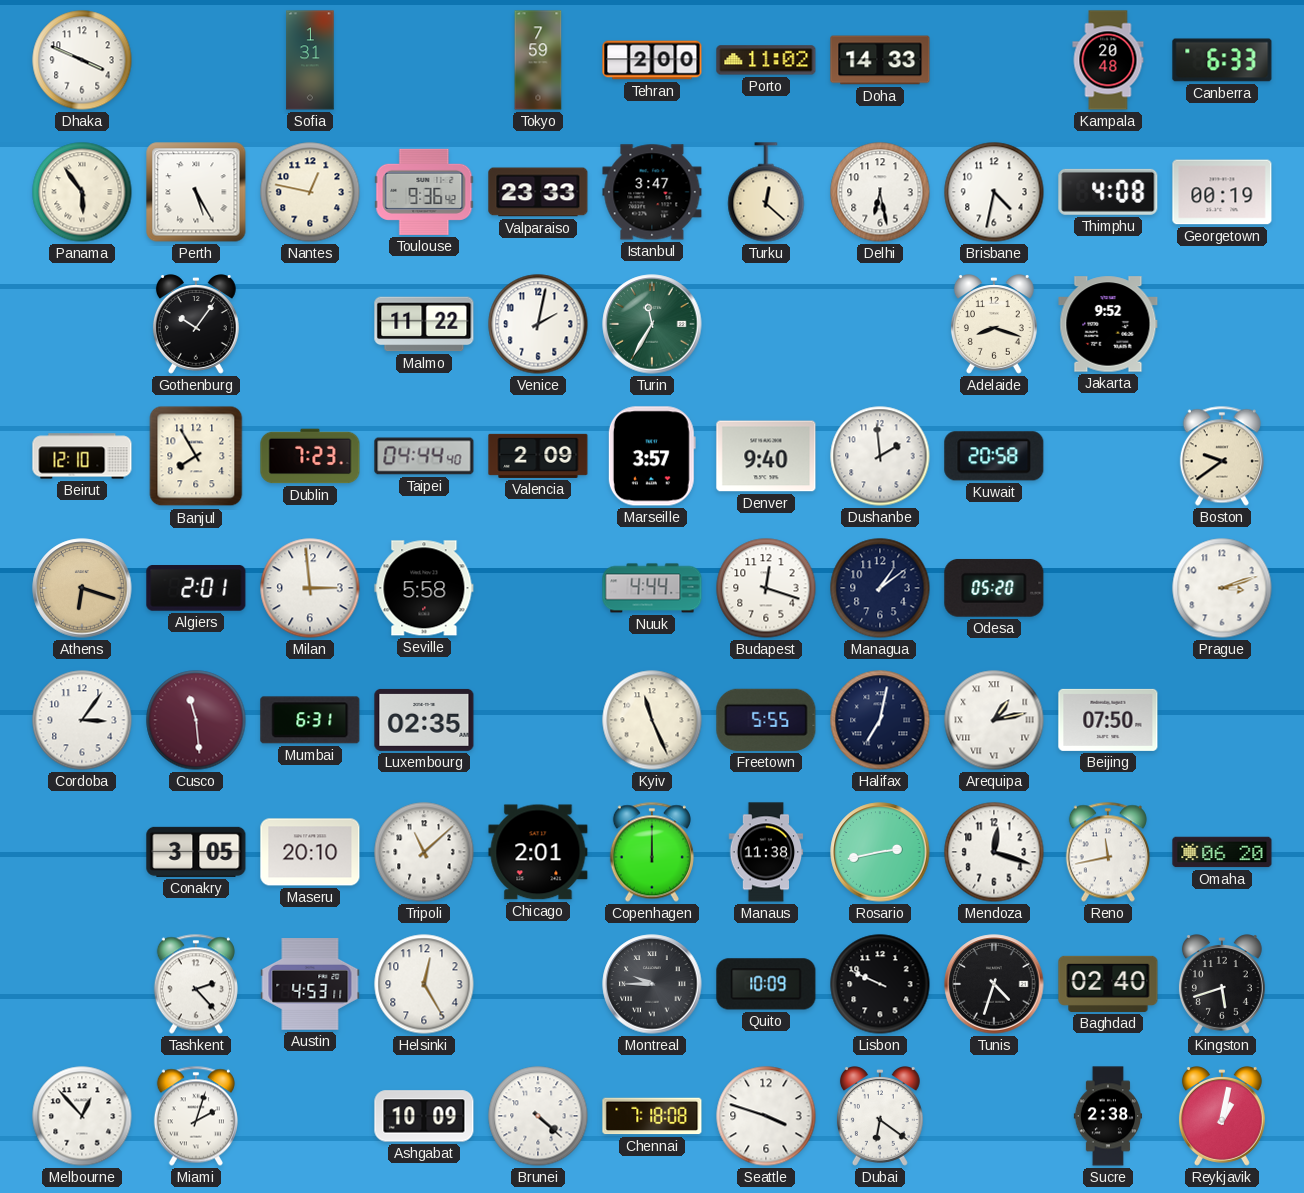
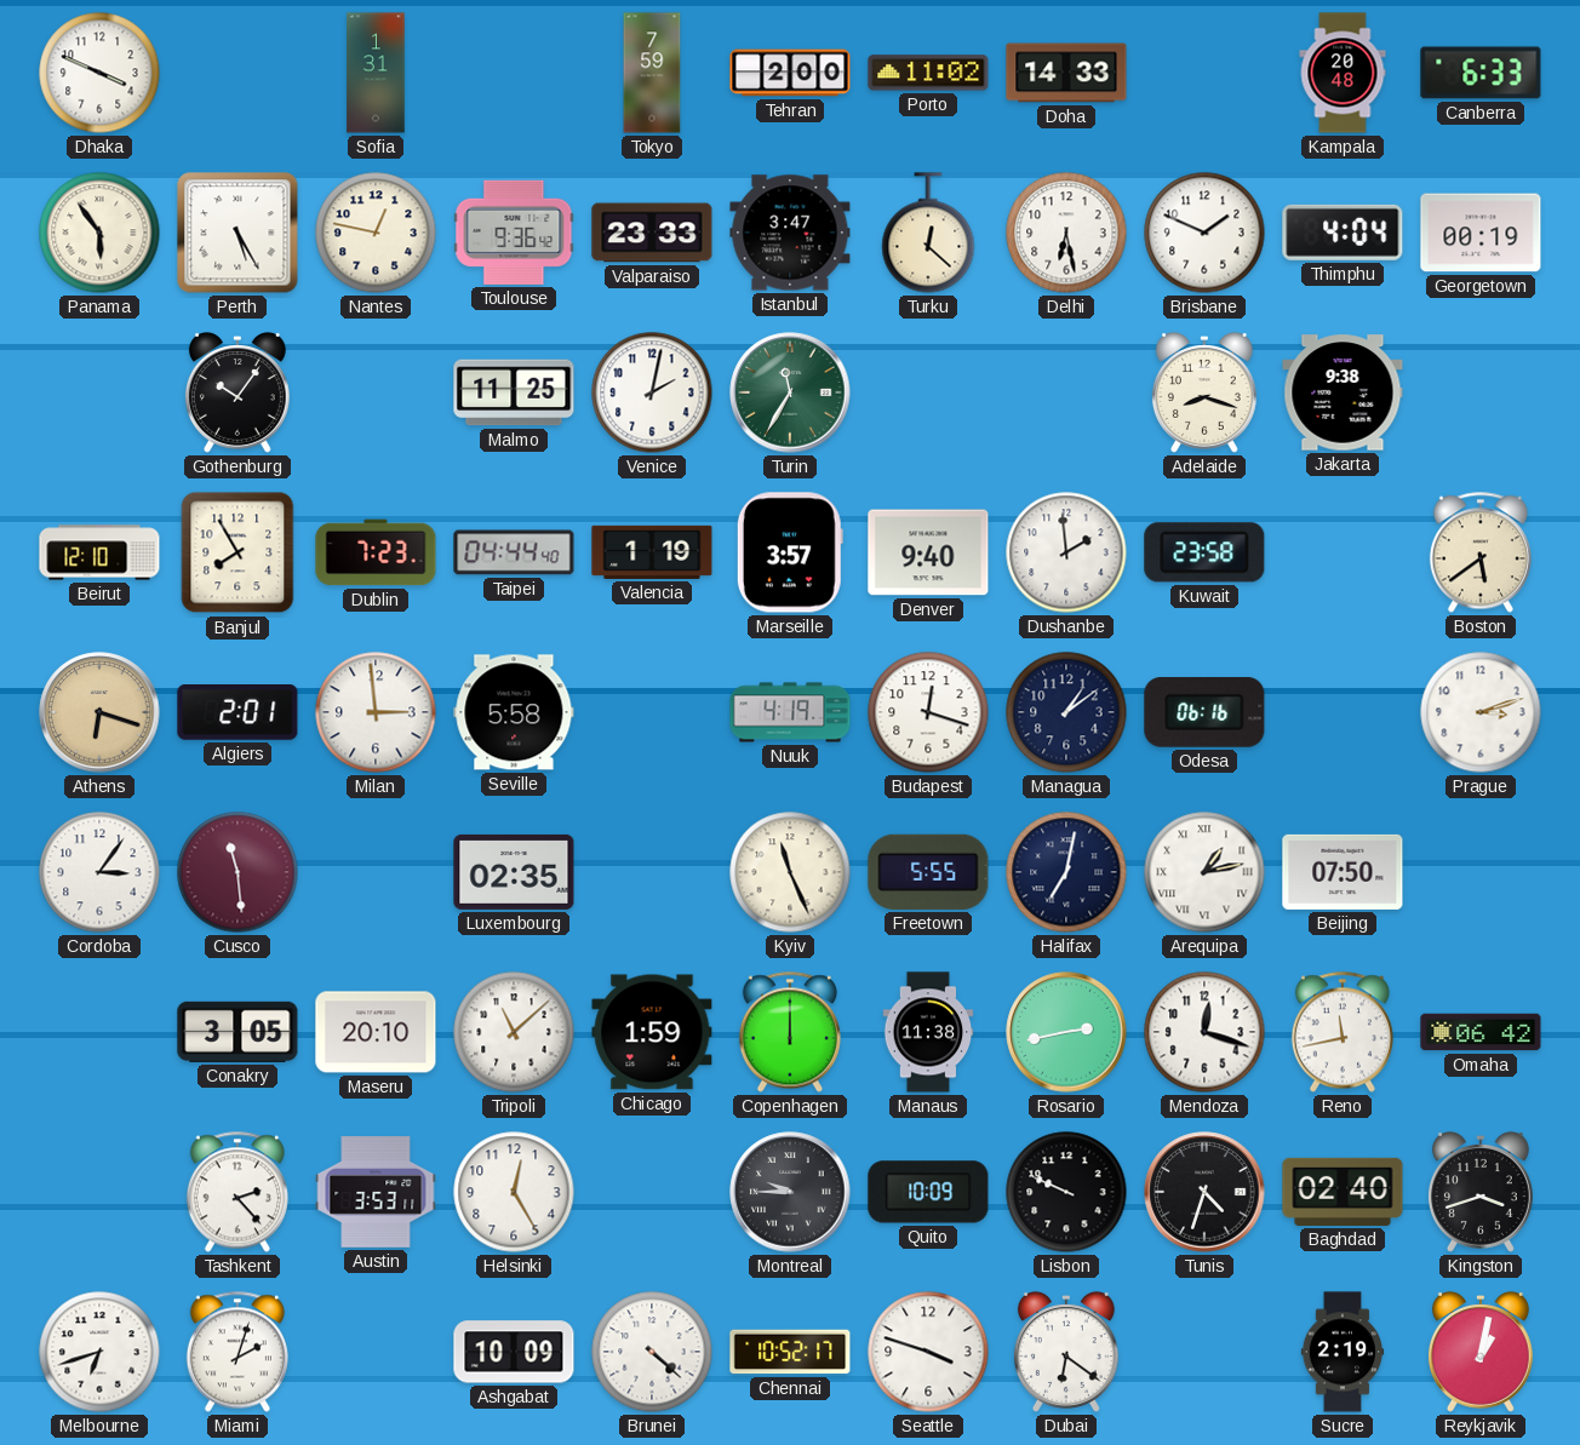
Brisbane: 4:32 -> 1:49 (1204, 233)
Thimphu: 4:08 -> 4:04 (1343, 233)
Malmo: 11:22 -> 11:25 (514, 392)
Jakarta: 9:52 -> 9:38 (1343, 392)
Valencia: 2:09 -> 1:19 (652, 552)
Kuwait: 20:58 -> 23:58 (1204, 552)
Boston: 9:39 -> 5:39 (1481, 552)
Nuuk: 4:44 -> 4:19 (790, 712)
Odesa: 05:20 -> 06:16 (1204, 712)
Mumbai: 6:31 -> none (310, 720)
Chicago: 2:01 -> 1:59 (652, 1032)
Omaha: 06:20 -> 06:42 (1481, 1032)
Austin: 4:53 -> 3:53 (376, 1192)
Kingston: 5:42 -> 3:42 (1481, 1192)
Melbourne: 12:53 -> 6:42 (99, 1352)
Chennai: 7:18 -> 10:52 (790, 1352)
Sucre: 2:38 -> 2:19 (1341, 1352)
